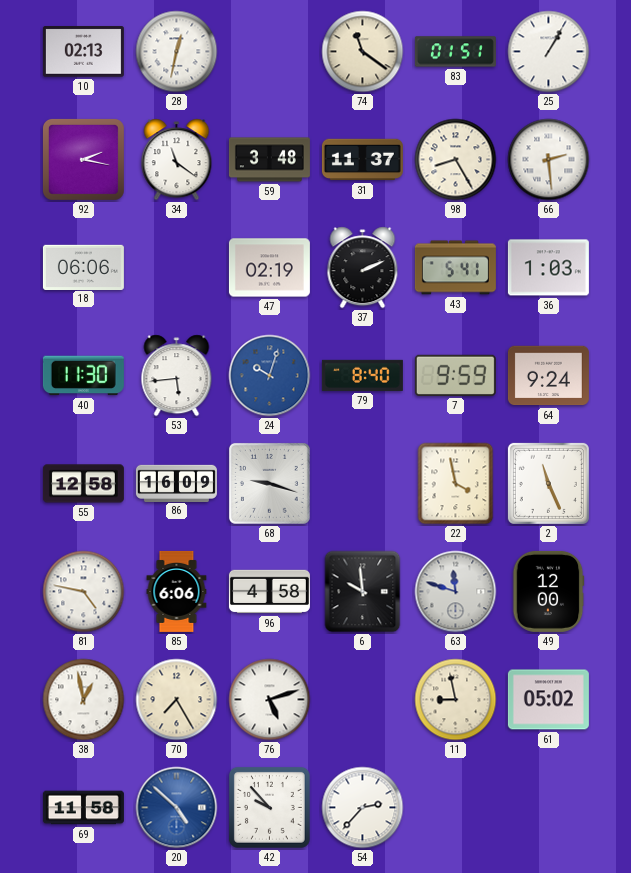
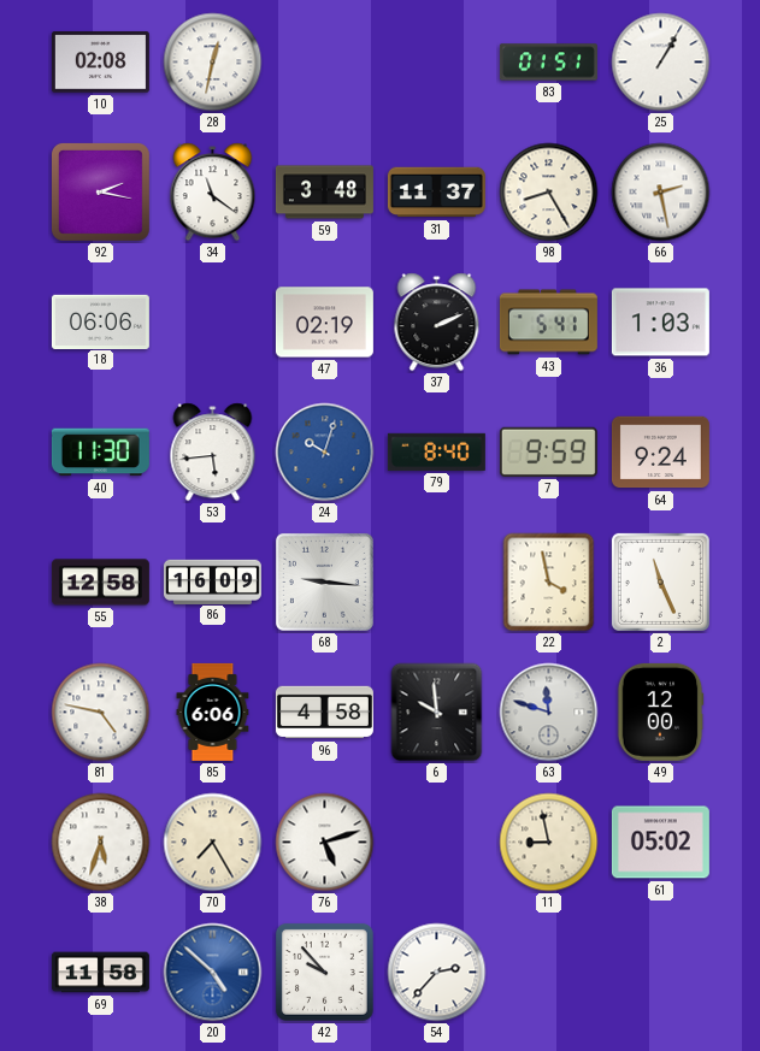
10: 02:13 -> 02:08 (100, 63)
74: 11:21 -> none (363, 52)
66: 2:29 -> 2:28 (661, 193)
68: 9:18 -> 9:16 (324, 581)
38: 12:58 -> 5:33 (101, 843)
